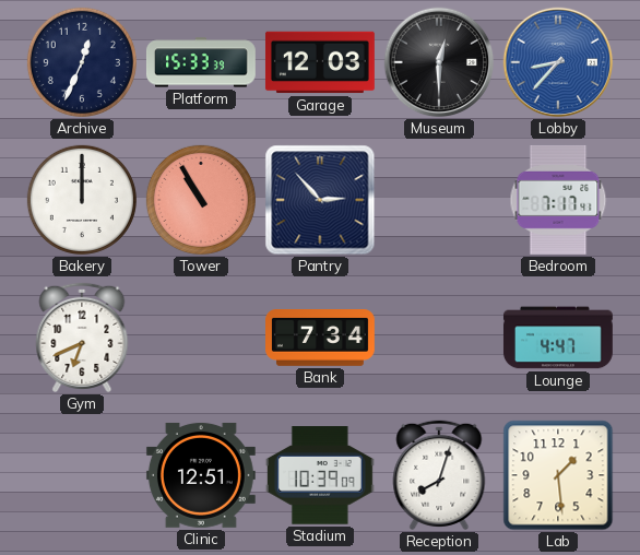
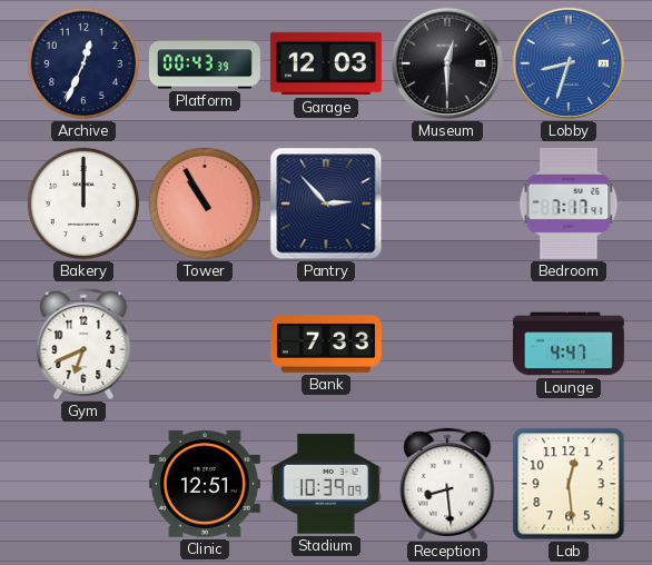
Platform: 15:33 -> 00:43 (205, 63)
Lobby: 8:37 -> 8:33 (569, 63)
Bank: 7:34 -> 7:33 (327, 345)
Reception: 8:03 -> 8:29 (447, 484)
Lab: 1:29 -> 12:29 (569, 484)
